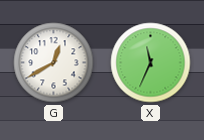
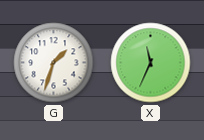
G: 12:40 -> 1:33 (54, 63)
